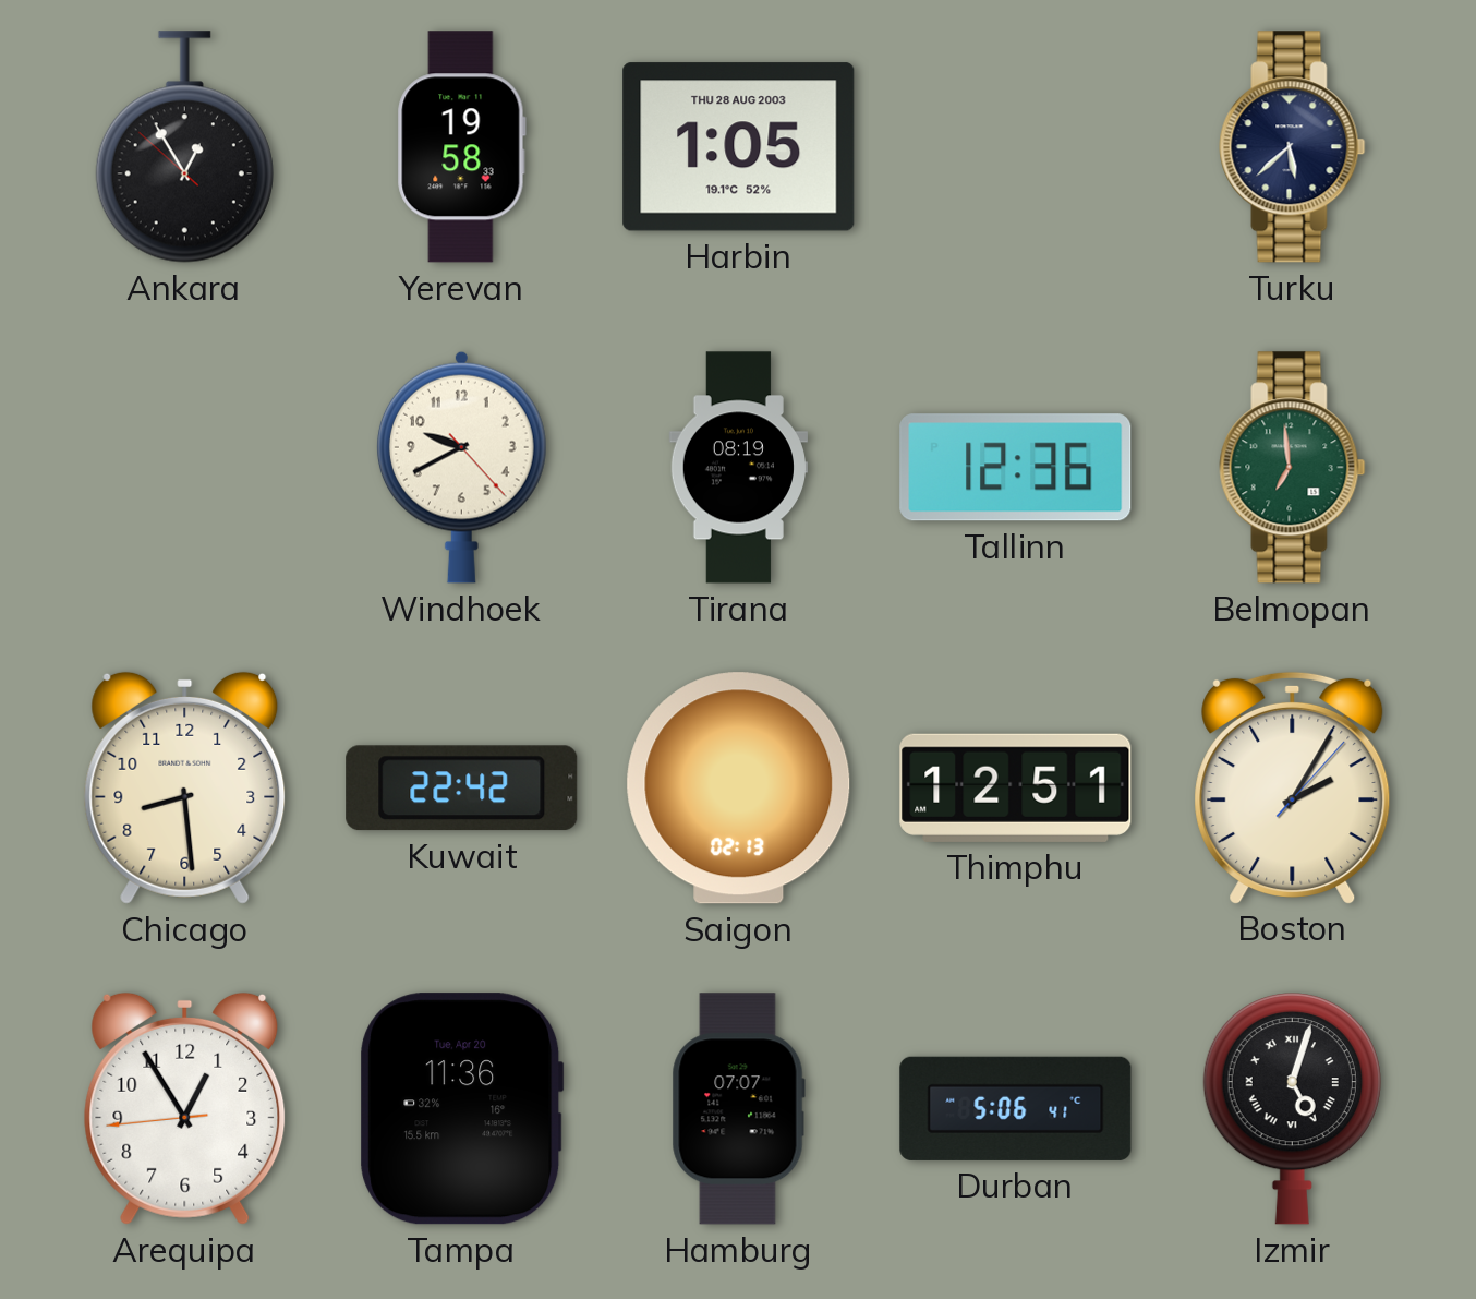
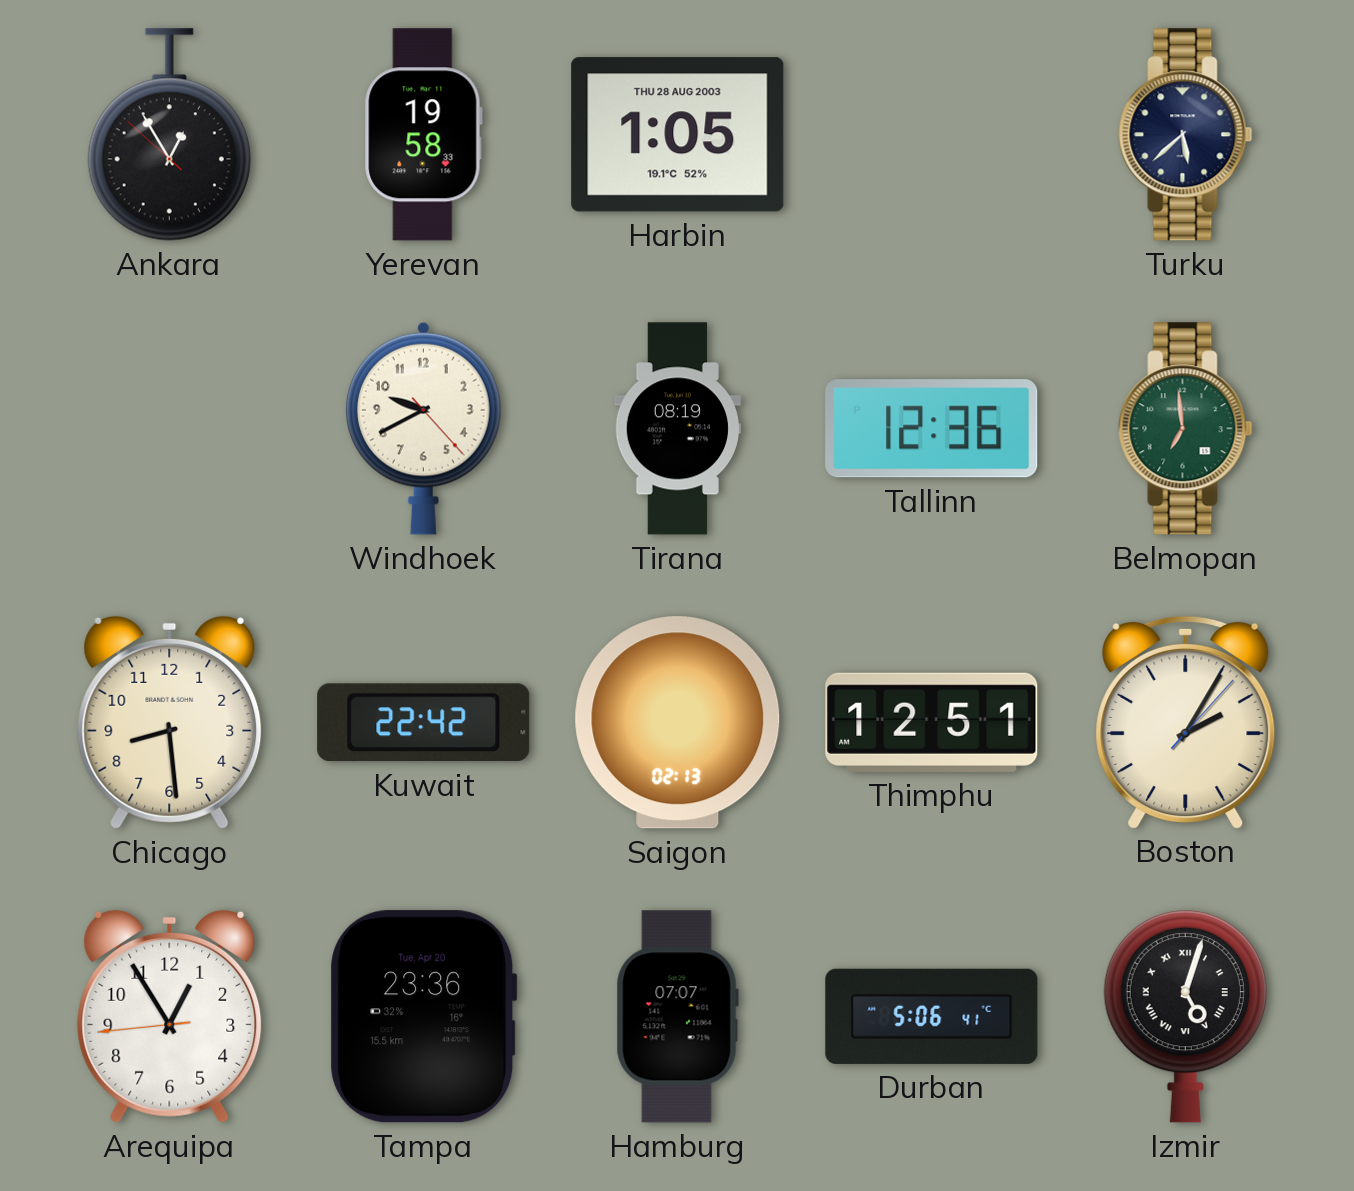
Tampa: 11:36 -> 23:36 (424, 1017)
